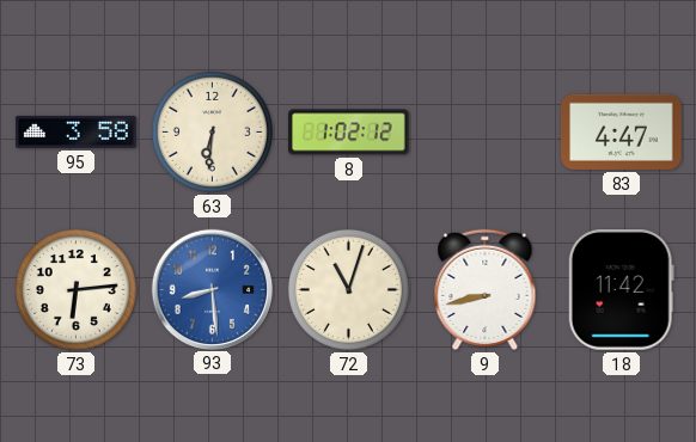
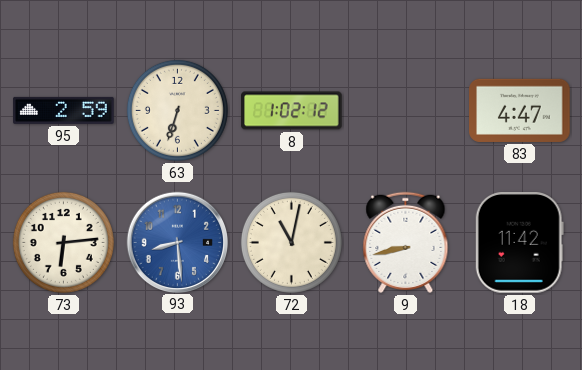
95: 3:58 -> 2:59 (64, 110)
63: 6:31 -> 6:33 (177, 110)
72: 11:03 -> 11:02 (291, 242)
